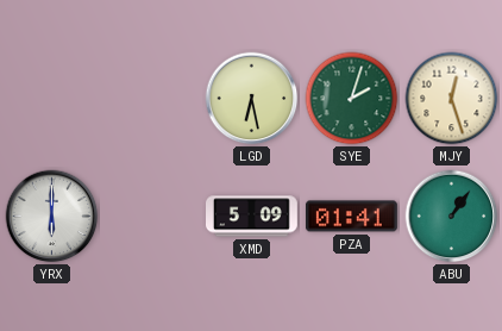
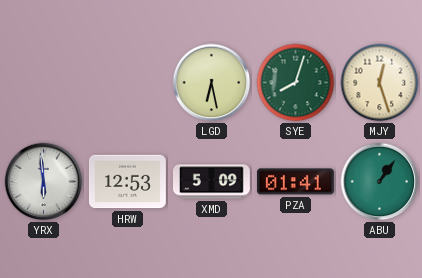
SYE: 2:03 -> 8:03 (296, 83)
YRX: 6:00 -> 5:59 (44, 182)
HRW: none -> 12:53 (128, 182)
